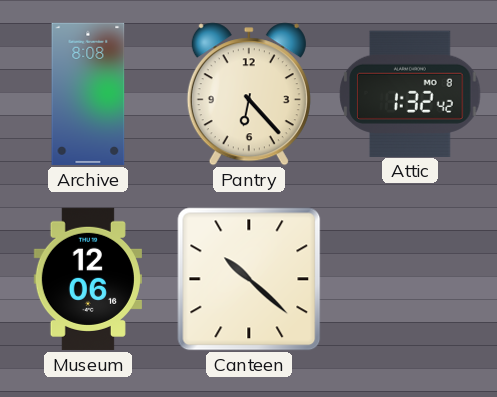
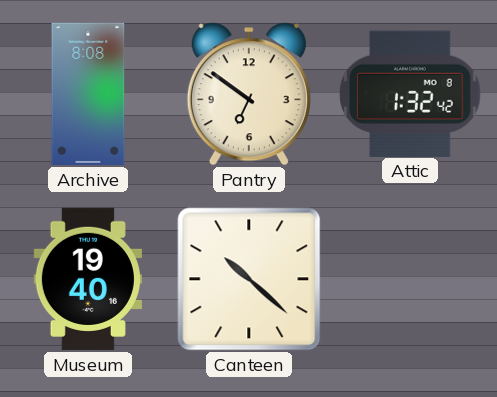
Pantry: 6:23 -> 6:51 (249, 94)
Museum: 12:06 -> 19:40 (88, 279)
